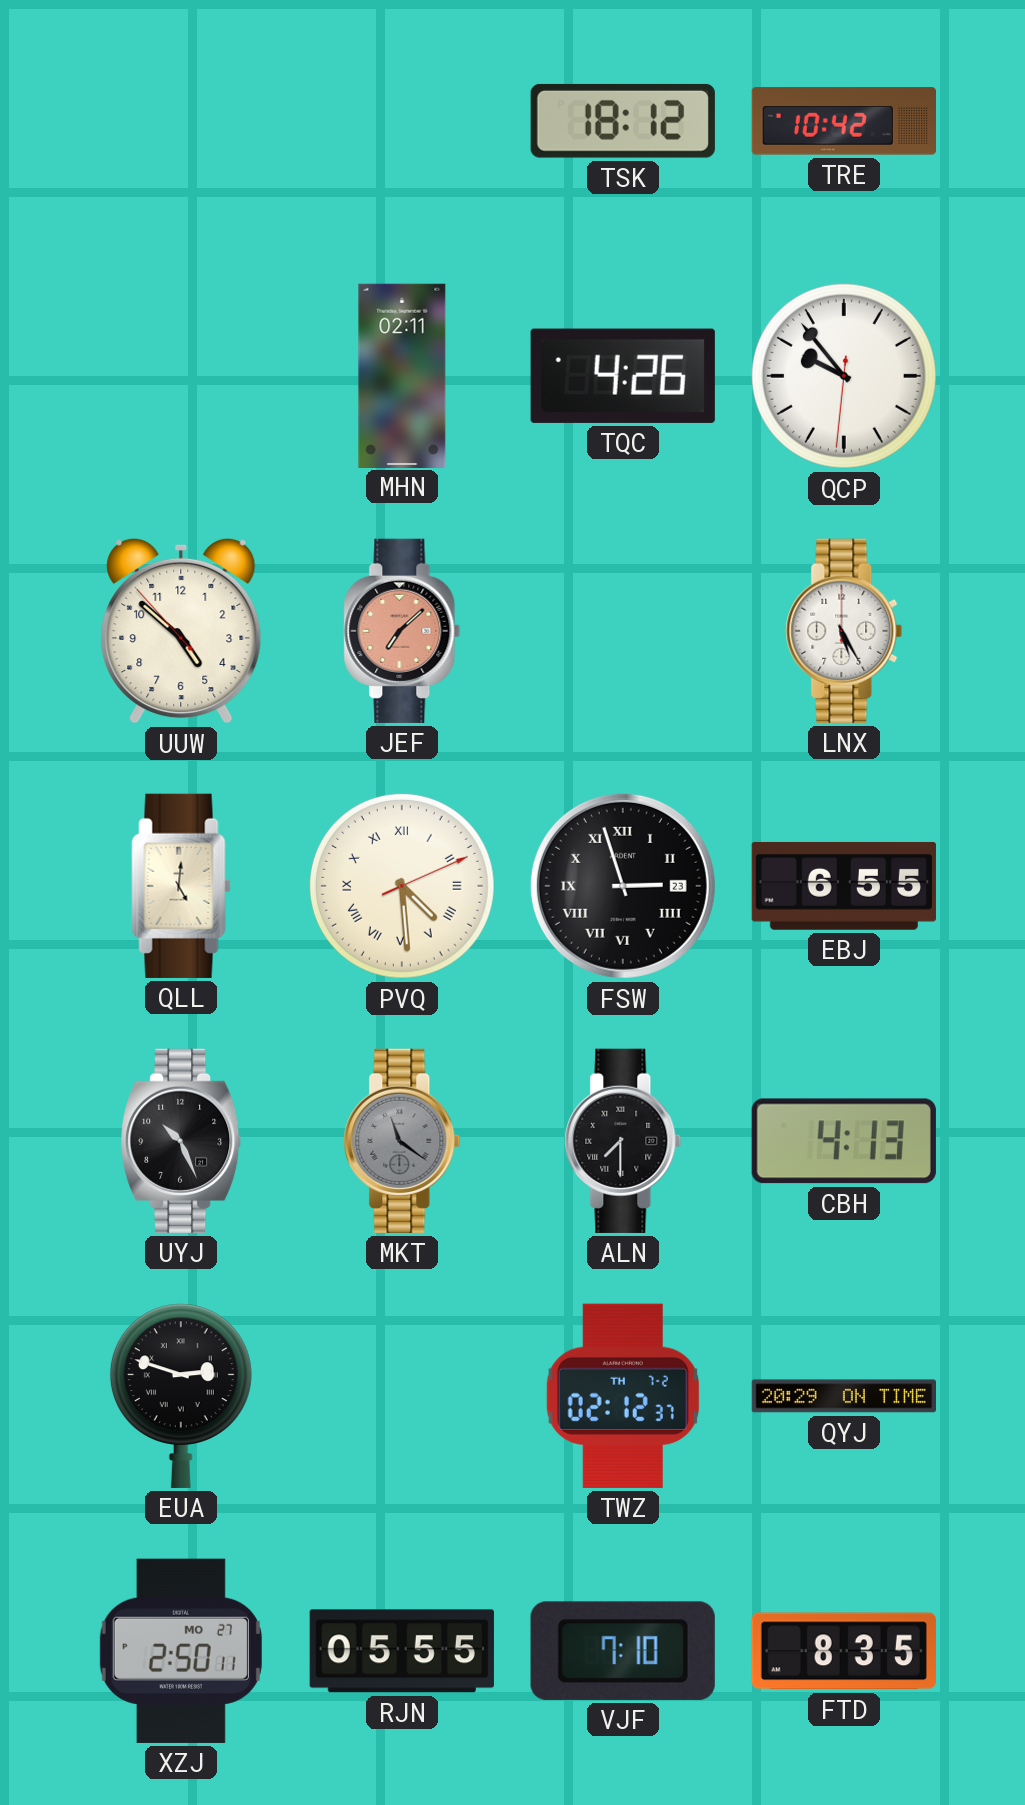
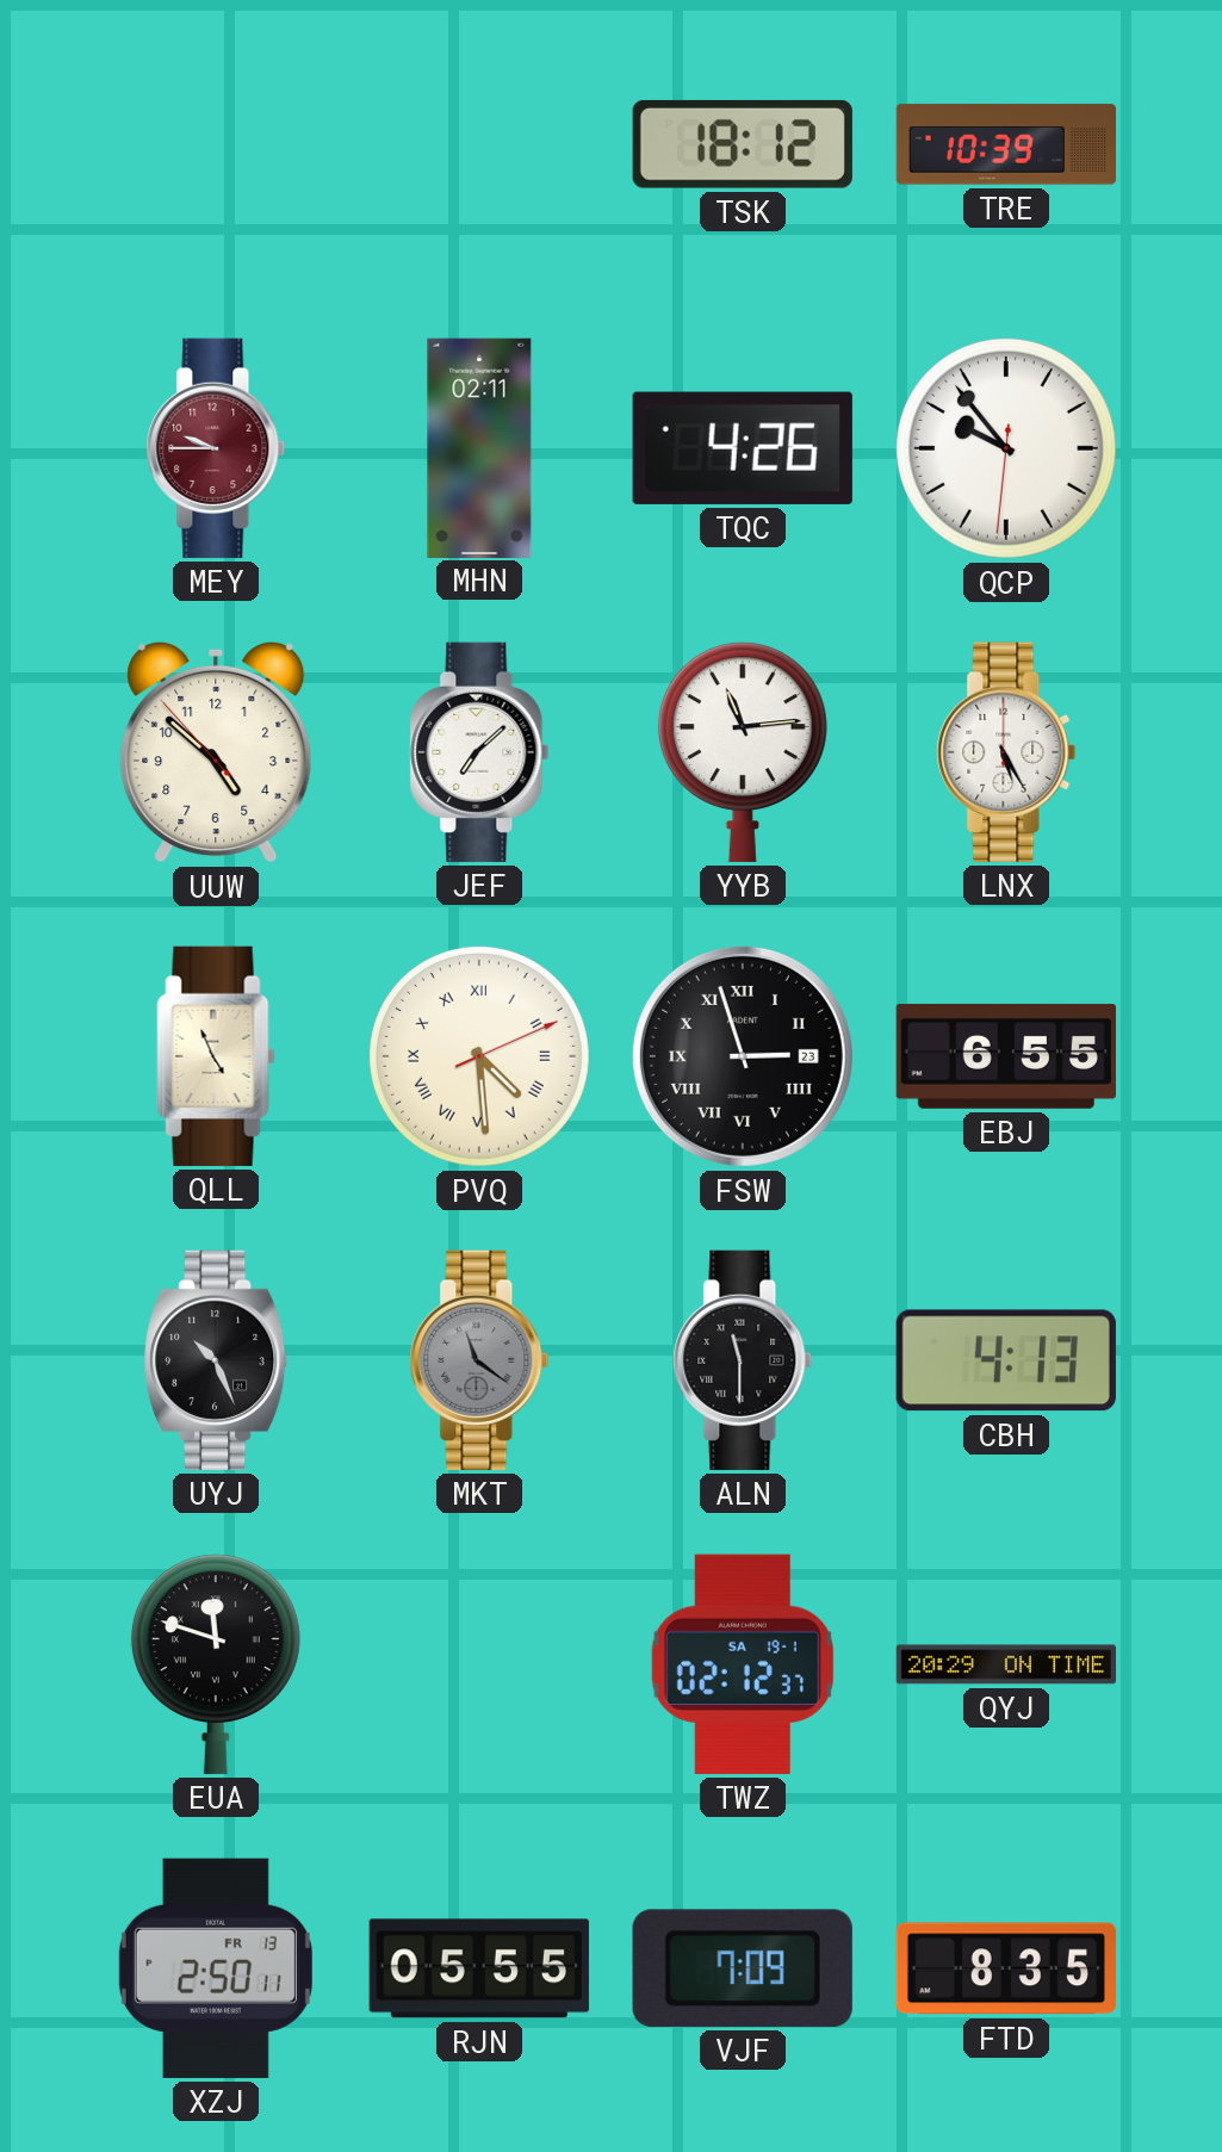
TRE: 10:42 -> 10:39 (1005, 144)
MEY: none -> 9:45 (216, 448)
JEF dial: salmon -> white (479, 752)
YYB: none -> 11:14 (743, 752)
QLL: 5:01 -> 4:56 (216, 1056)
ALN: 7:30 -> 11:30 (743, 1360)
EUA: 2:48 -> 11:48 (216, 1664)
TWZ date: TH 7-2 -> SA 19-1 (743, 1664)
XZJ date: MO 27 -> FR 13 (216, 1968)
VJF: 7:10 -> 7:09 (743, 1968)
